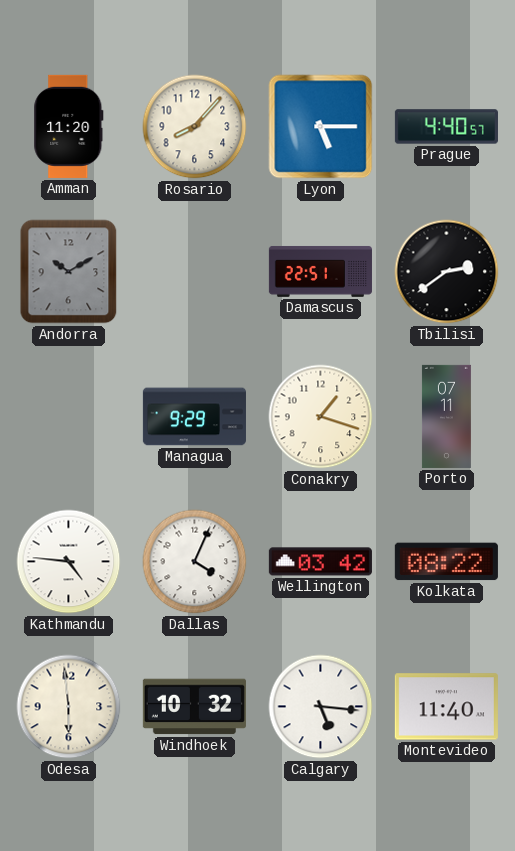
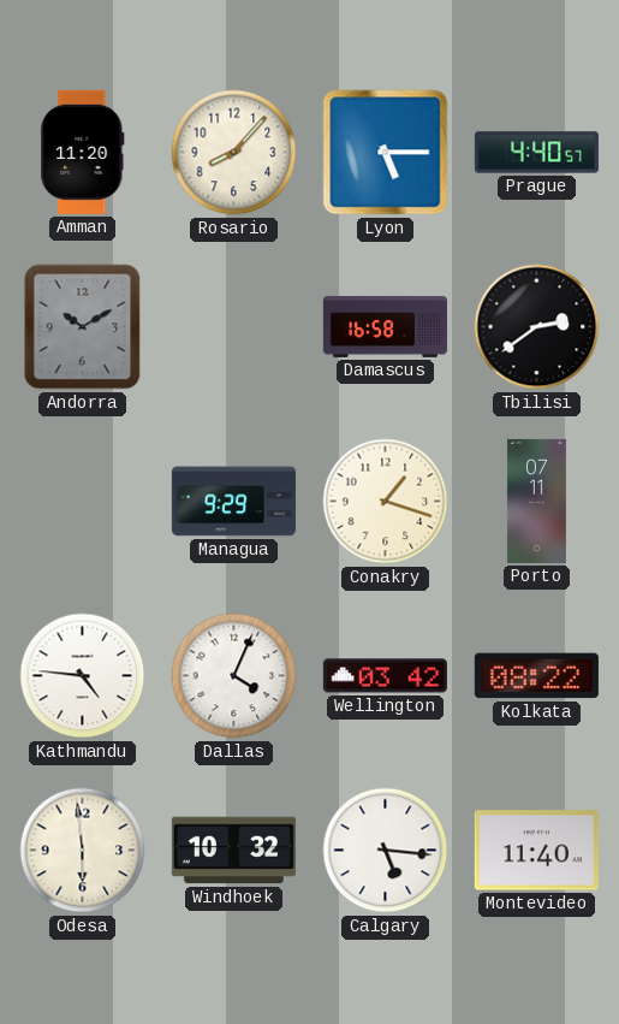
Damascus: 22:51 -> 16:58 (385, 327)
